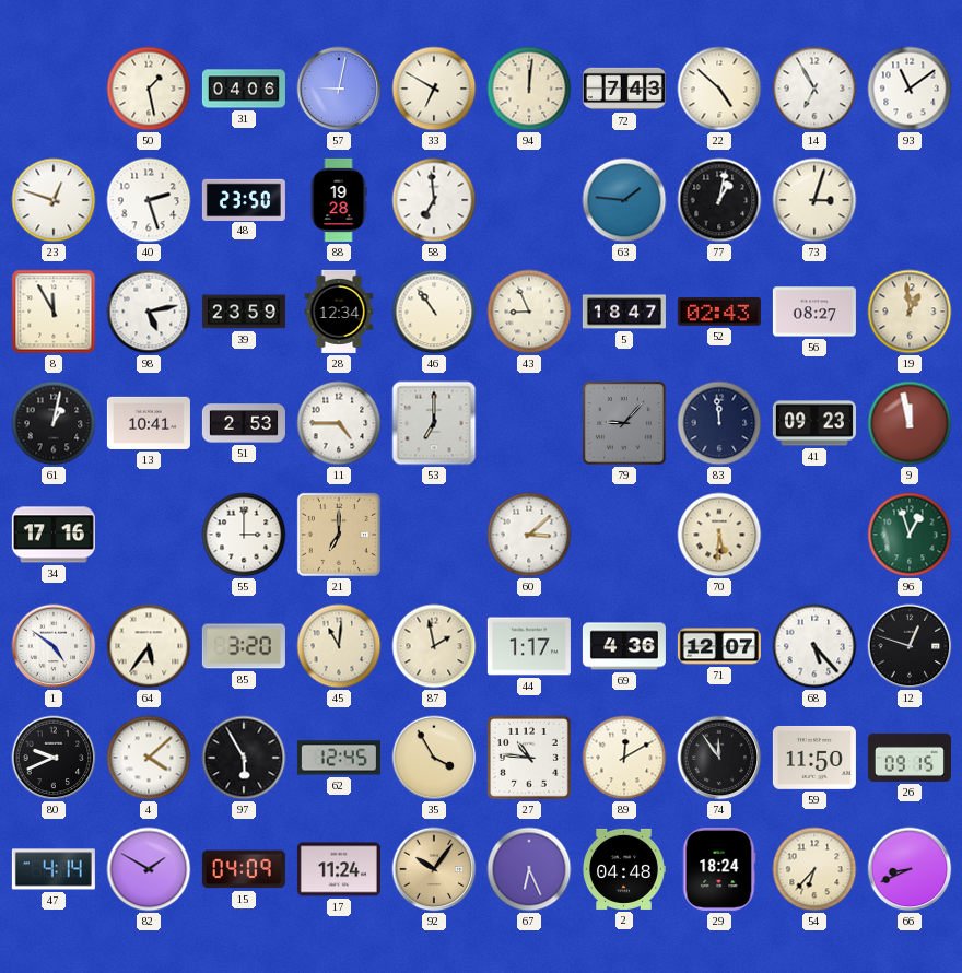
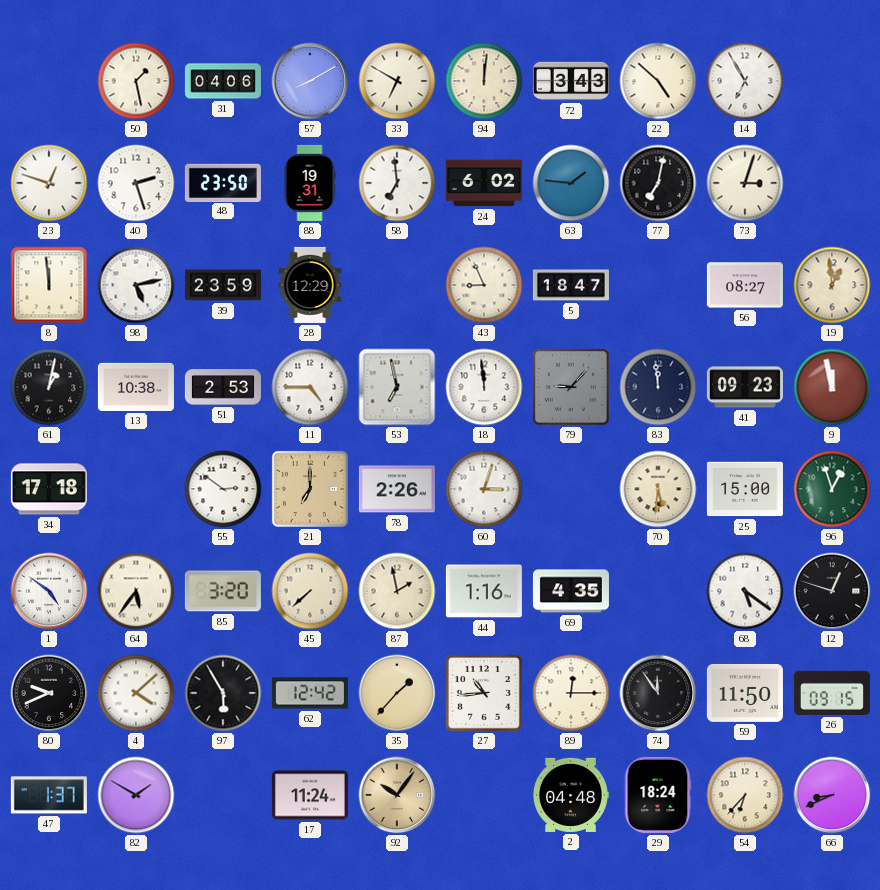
57: 9:02 -> 8:10 (310, 81)
72: 7:43 -> 3:43 (571, 81)
93: 11:09 -> none (910, 89)
88: 19:28 -> 19:31 (310, 183)
24: none -> 6:02 (484, 183)
77: 1:02 -> 7:02 (658, 183)
8: 11:55 -> 11:59 (49, 285)
28: 12:34 -> 12:29 (310, 285)
46: 10:54 -> none (434, 312)
52: 02:43 -> none (719, 312)
13: 10:41 -> 10:38 (136, 387)
53: 7:00 -> 6:58 (397, 387)
18: none -> 11:59 (484, 387)
34: 17:16 -> 17:18 (49, 489)
55: 3:00 -> 2:51 (223, 489)
78: none -> 2:26 (397, 489)
60: 3:08 -> 3:03 (484, 489)
25: none -> 15:00 (745, 489)
45: 11:01 -> 7:38 (310, 591)
44: 1:17 -> 1:16 (484, 591)
69: 4:36 -> 4:35 (571, 591)
71: 12:07 -> none (719, 646)
68: 5:23 -> 5:21 (745, 591)
62: 12:45 -> 12:42 (310, 693)
35: 3:55 -> 1:37 (397, 693)
27: 10:46 -> 10:44 (484, 693)
89: 12:10 -> 12:15 (571, 693)
47: 4:14 -> 1:37 (49, 795)
15: 04:09 -> none (244, 869)
67: 6:26 -> none (529, 869)
